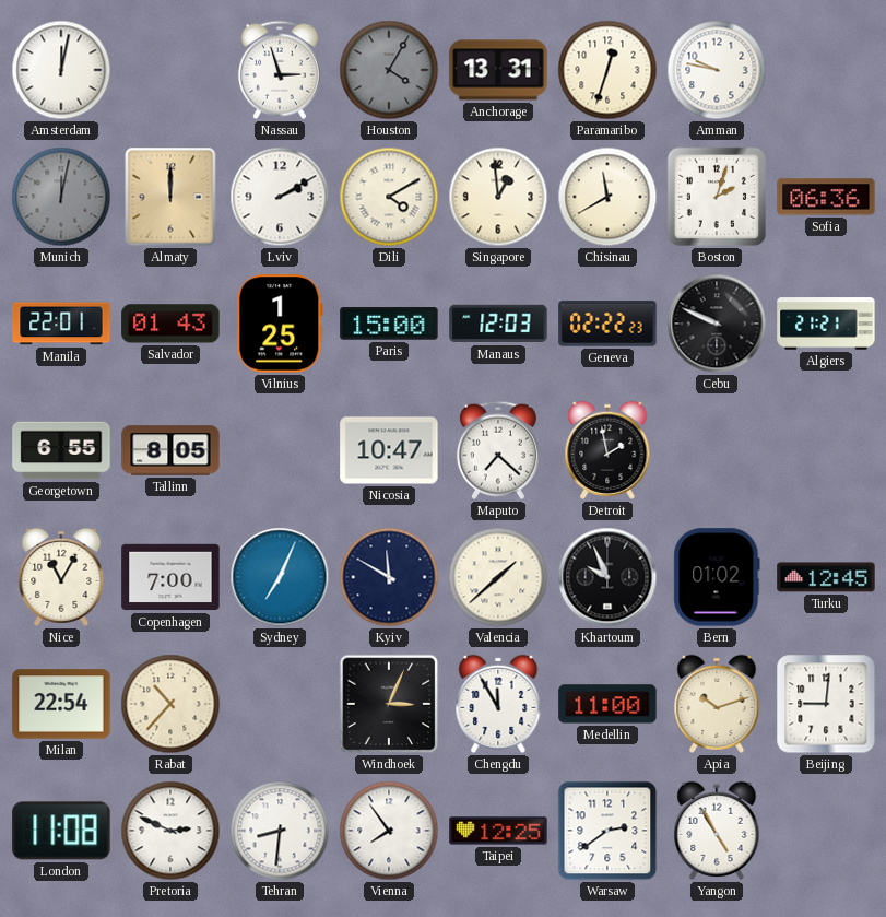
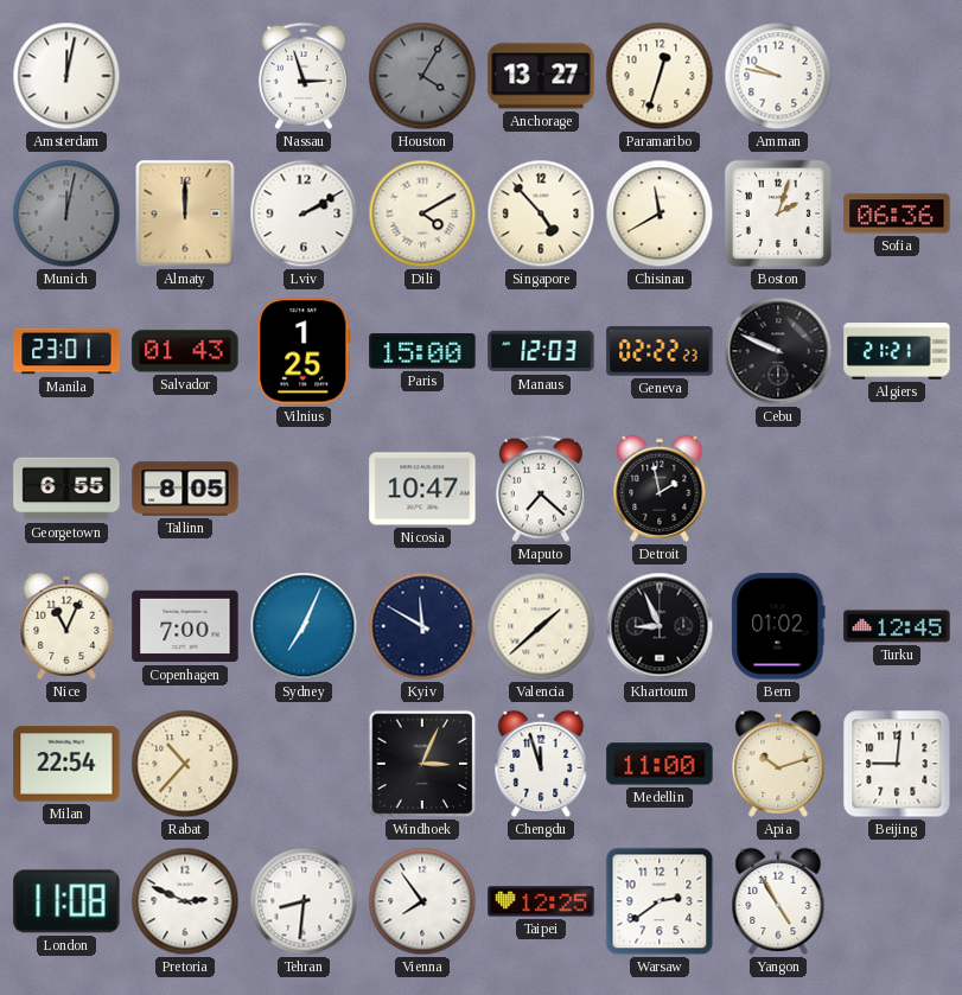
Anchorage: 13:31 -> 13:27 (541, 76)
Singapore: 12:59 -> 4:53 (541, 213)
Manila: 22:01 -> 23:01 (66, 351)
Nice: 11:05 -> 11:04 (66, 626)
Khartoum: 9:56 -> 8:56 (660, 626)
Chengdu: 11:55 -> 11:57 (541, 764)
